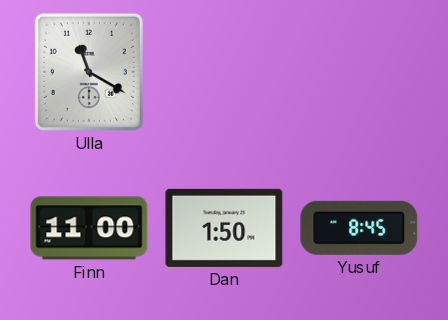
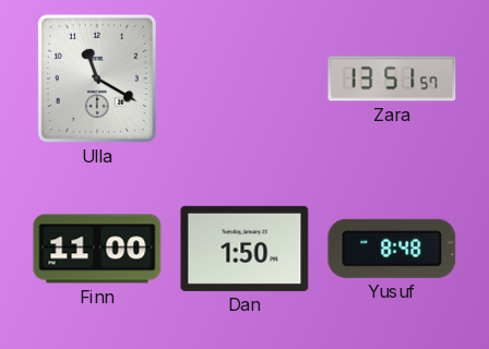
Zara: none -> 13:51 (392, 79)
Yusuf: 8:45 -> 8:48 (392, 249)
